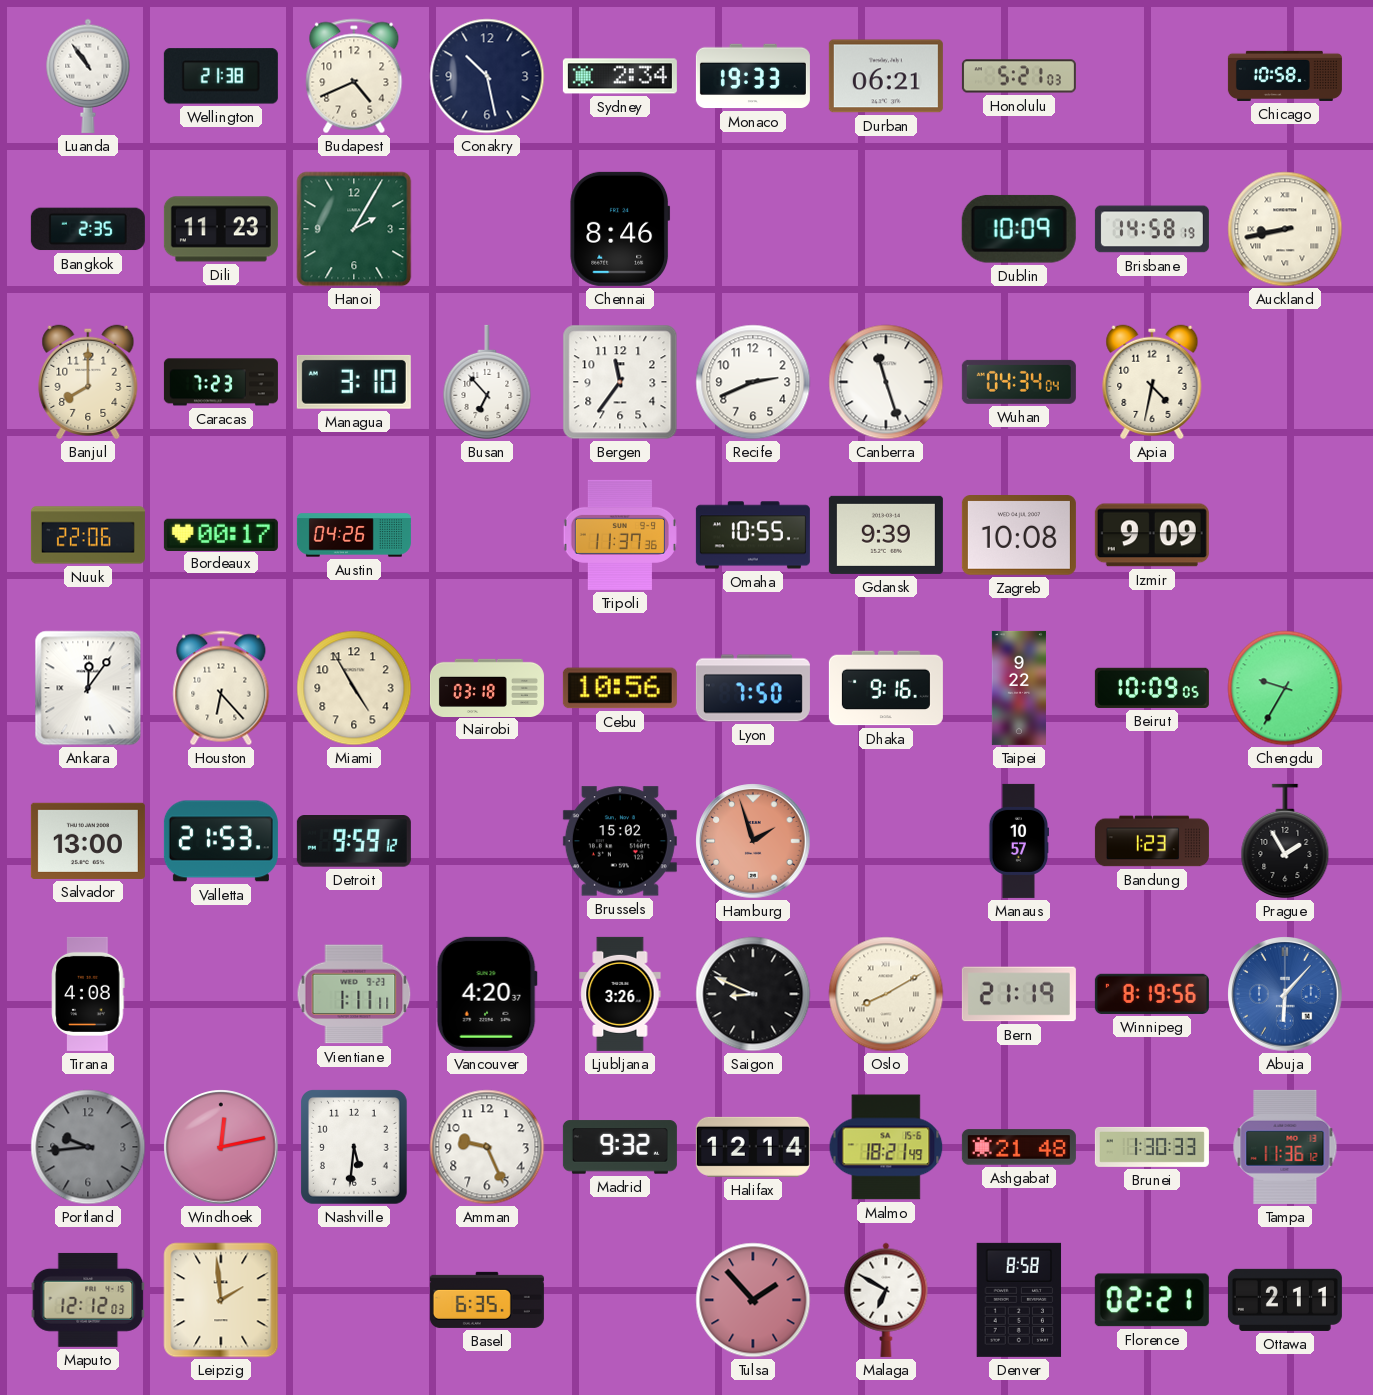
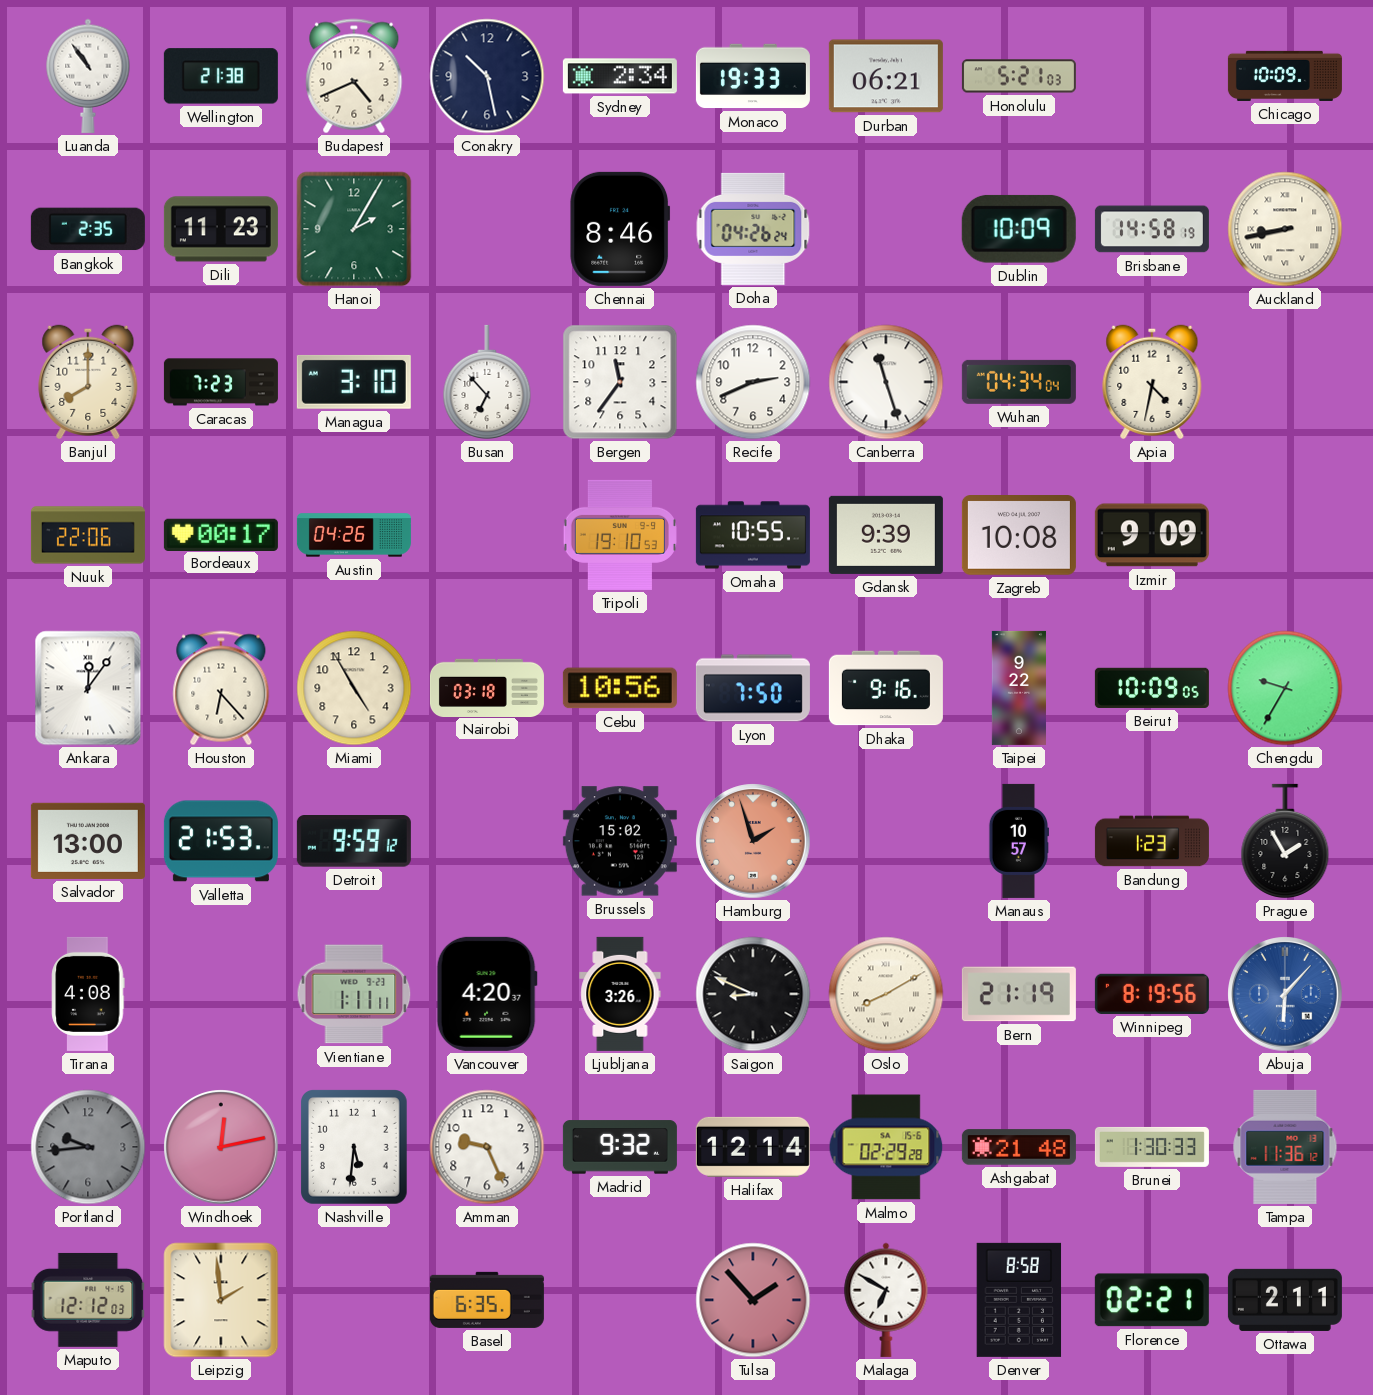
Chicago: 10:58 -> 10:09 (1285, 76)
Doha: none -> 04:26 (753, 229)
Tripoli: 11:37 -> 19:10 (620, 535)
Malmo: 18:21 -> 02:29 (886, 1147)
